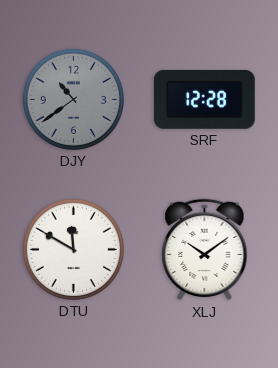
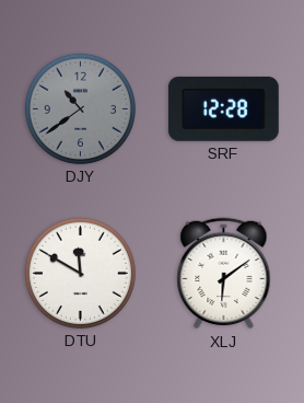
XLJ: 10:09 -> 6:09 (224, 274)
